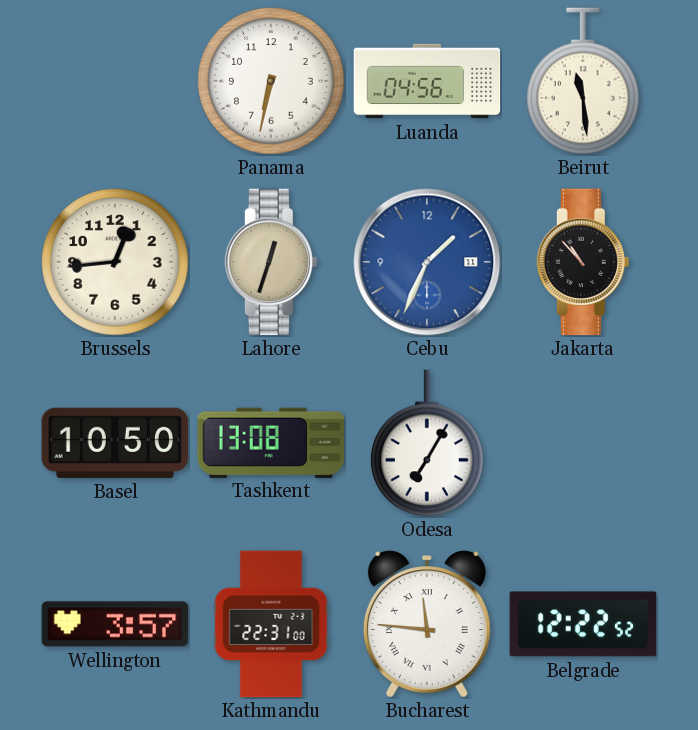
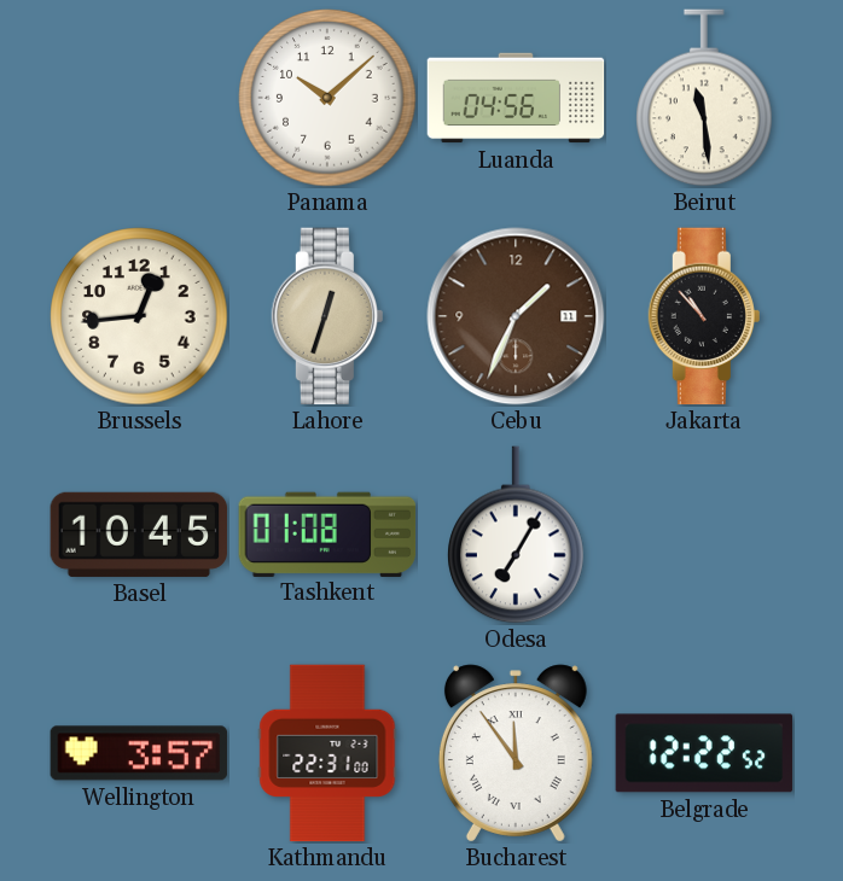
Panama: 6:32 -> 10:08 (327, 98)
Cebu dial: blue -> brown (516, 316)
Basel: 10:50 -> 10:45 (139, 535)
Tashkent: 13:08 -> 01:08 (327, 533)
Bucharest: 11:46 -> 11:54 (516, 753)
